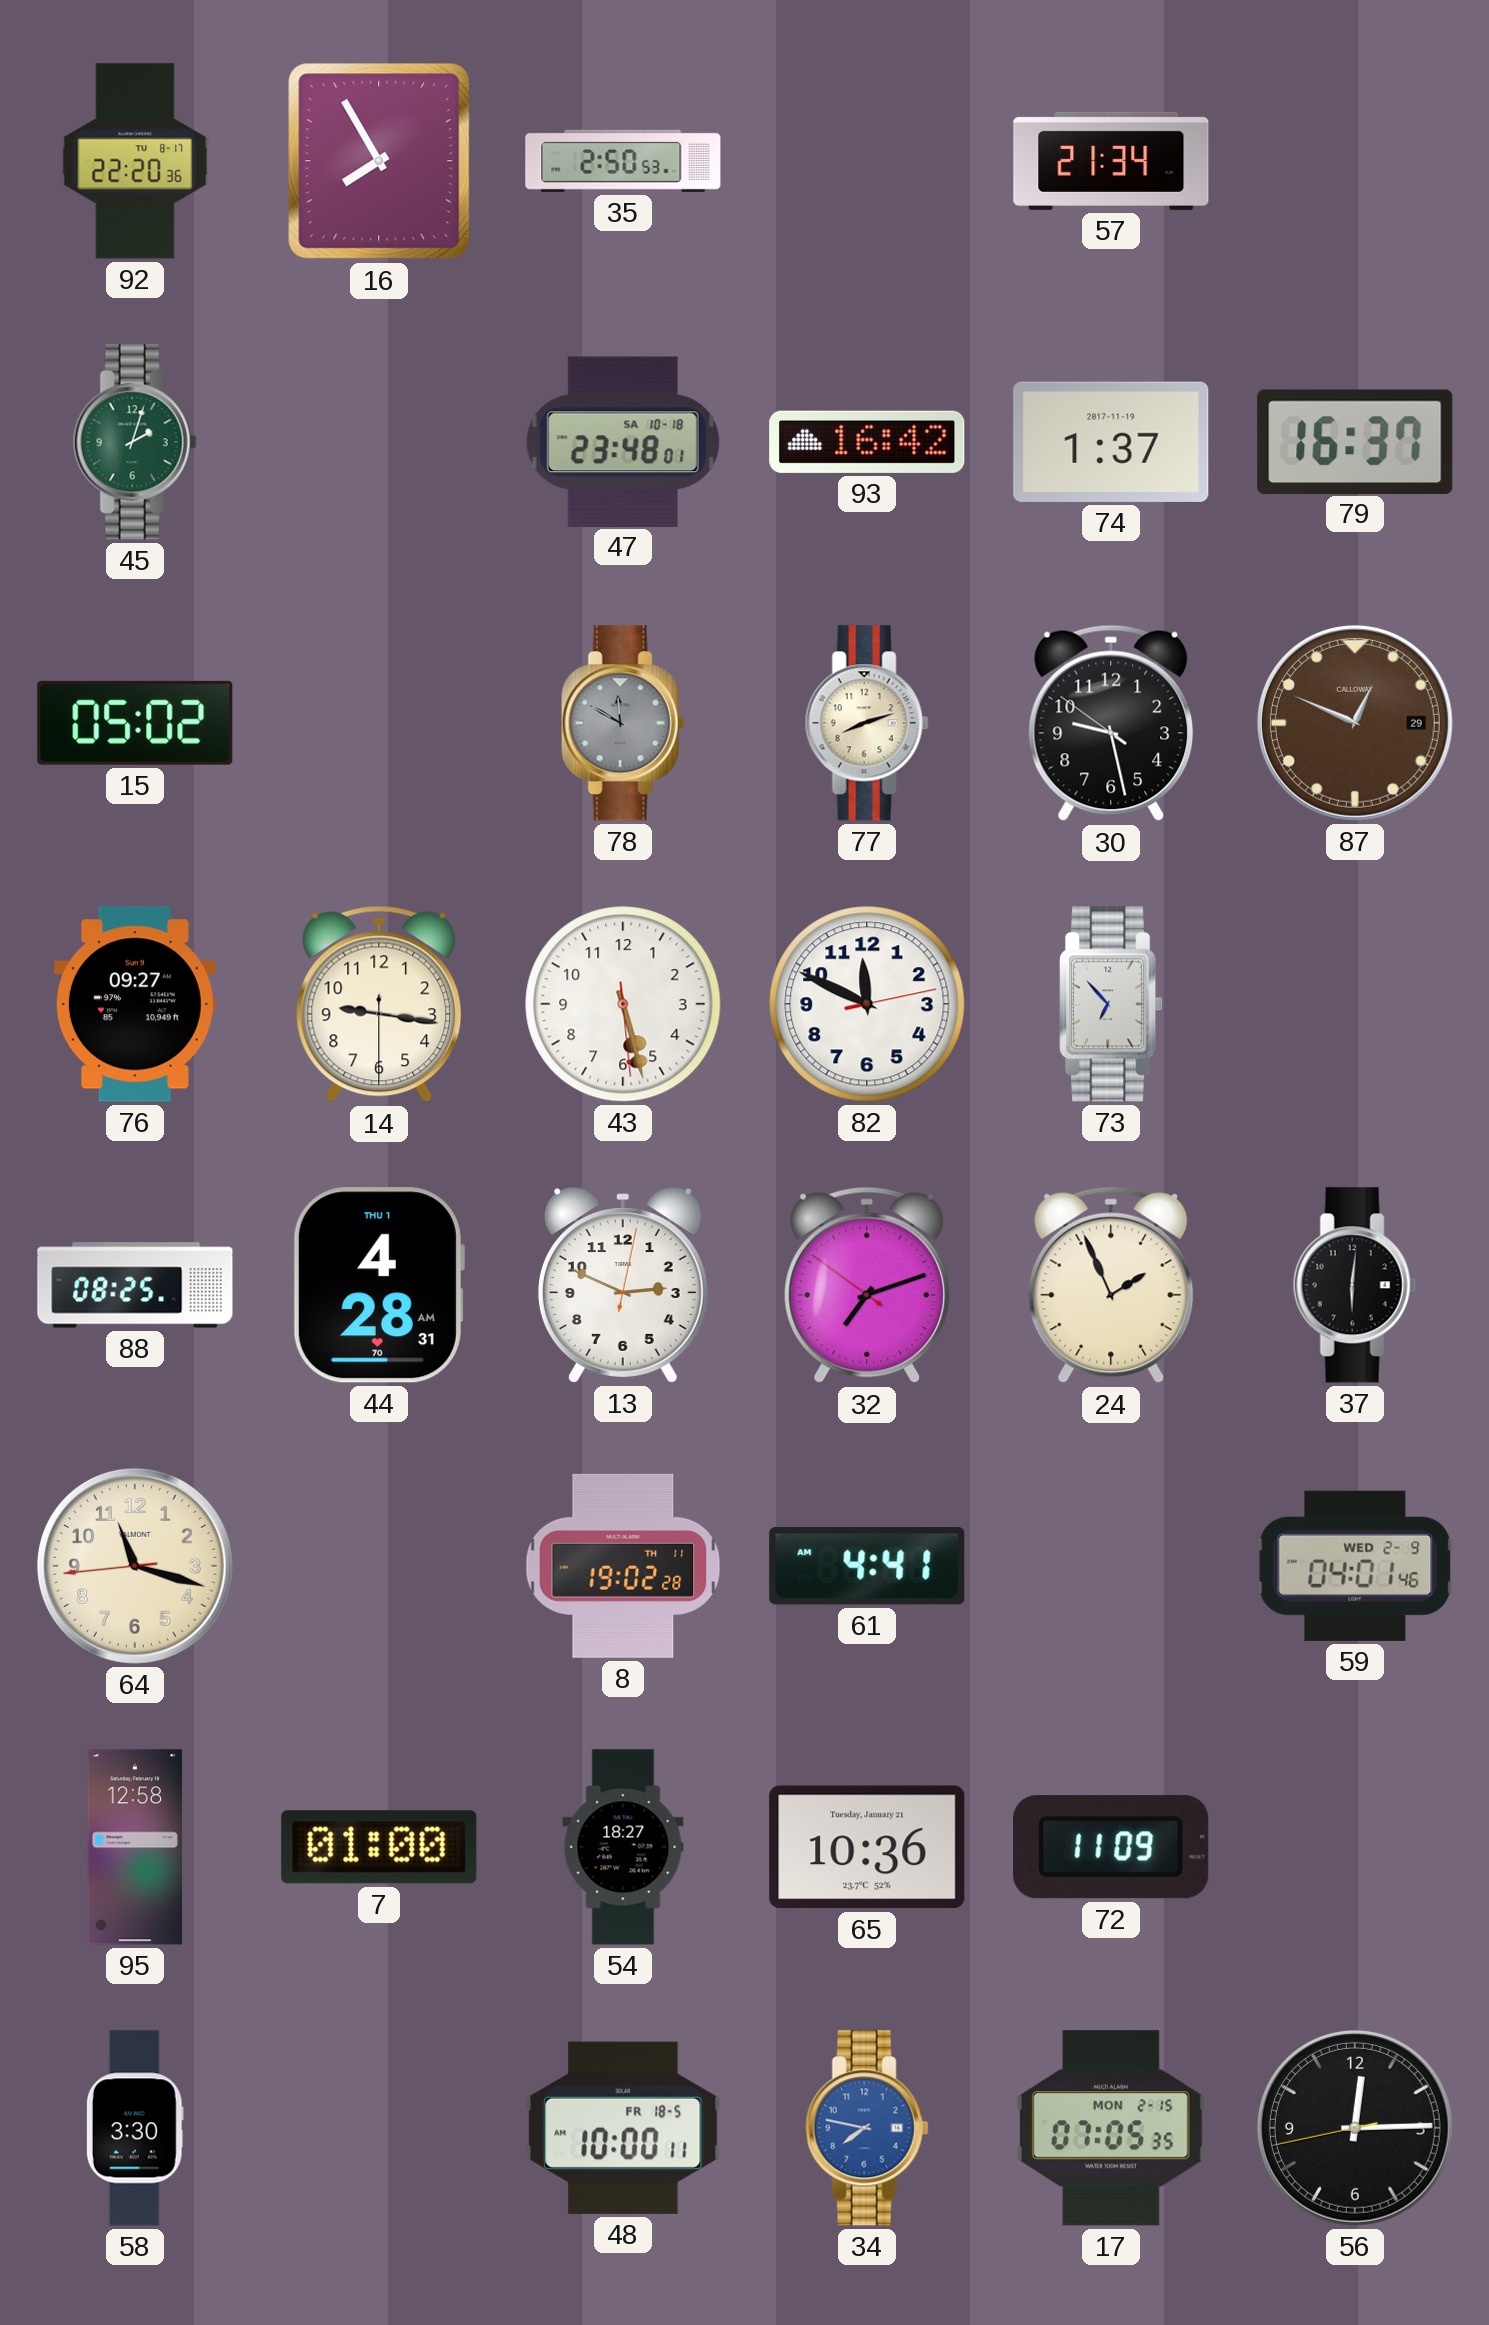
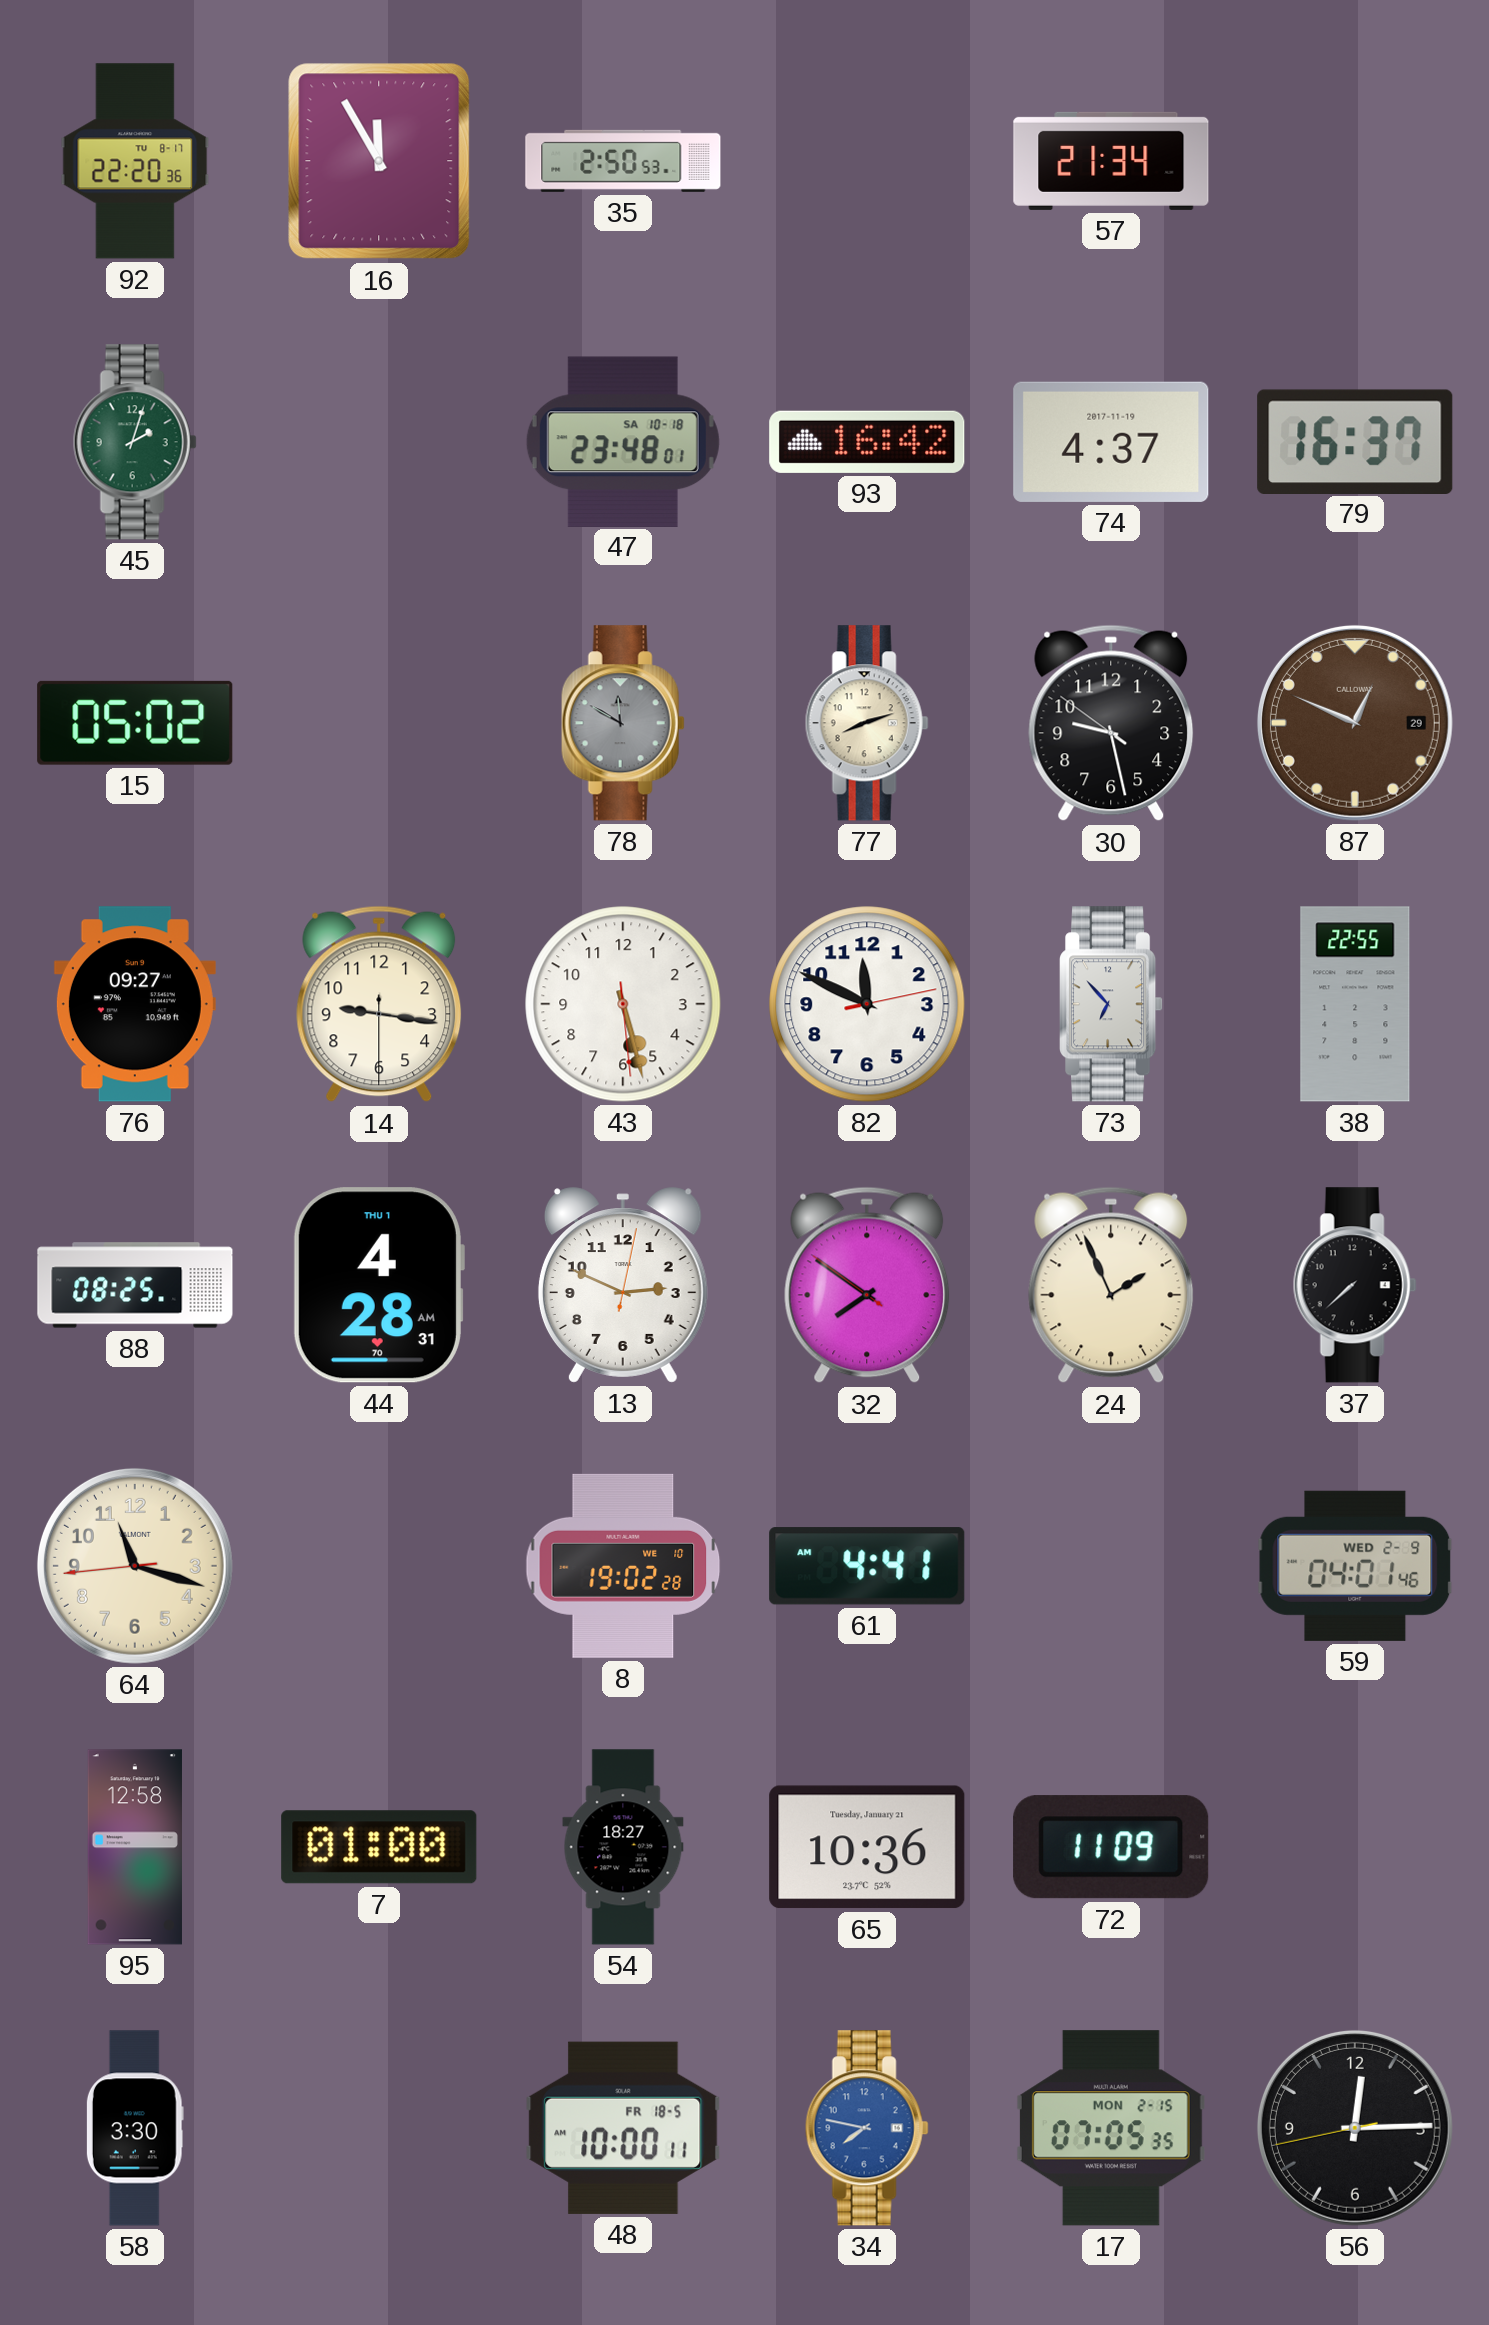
16: 7:55 -> 11:55 (379, 161)
74: 1:37 -> 4:37 (1111, 442)
38: none -> 22:55 (1355, 1004)
32: 7:11 -> 7:50 (867, 1285)
37: 6:01 -> 7:38 (1355, 1285)
8 date: TH 11 -> WE 10 (623, 1566)
